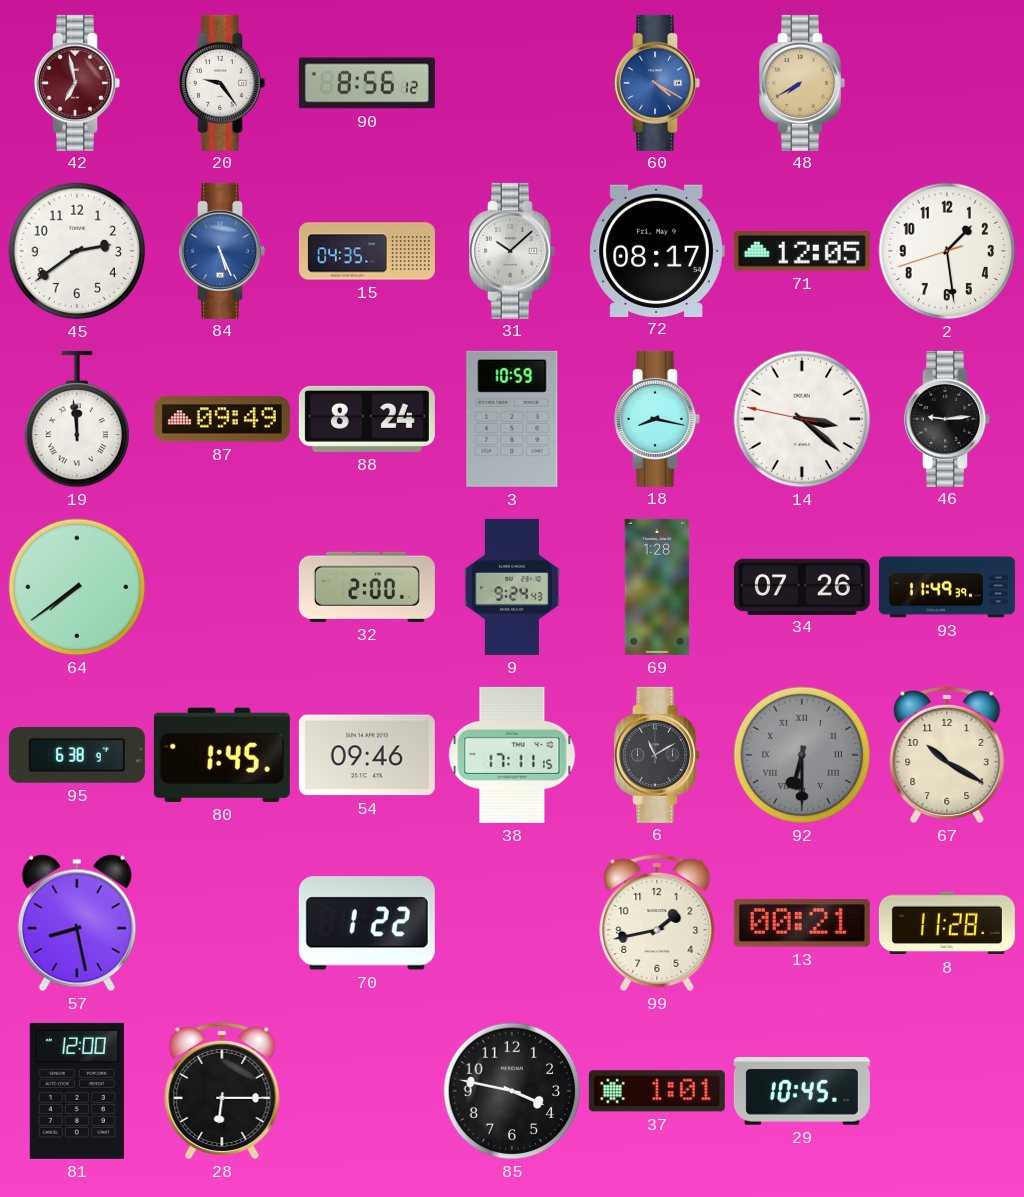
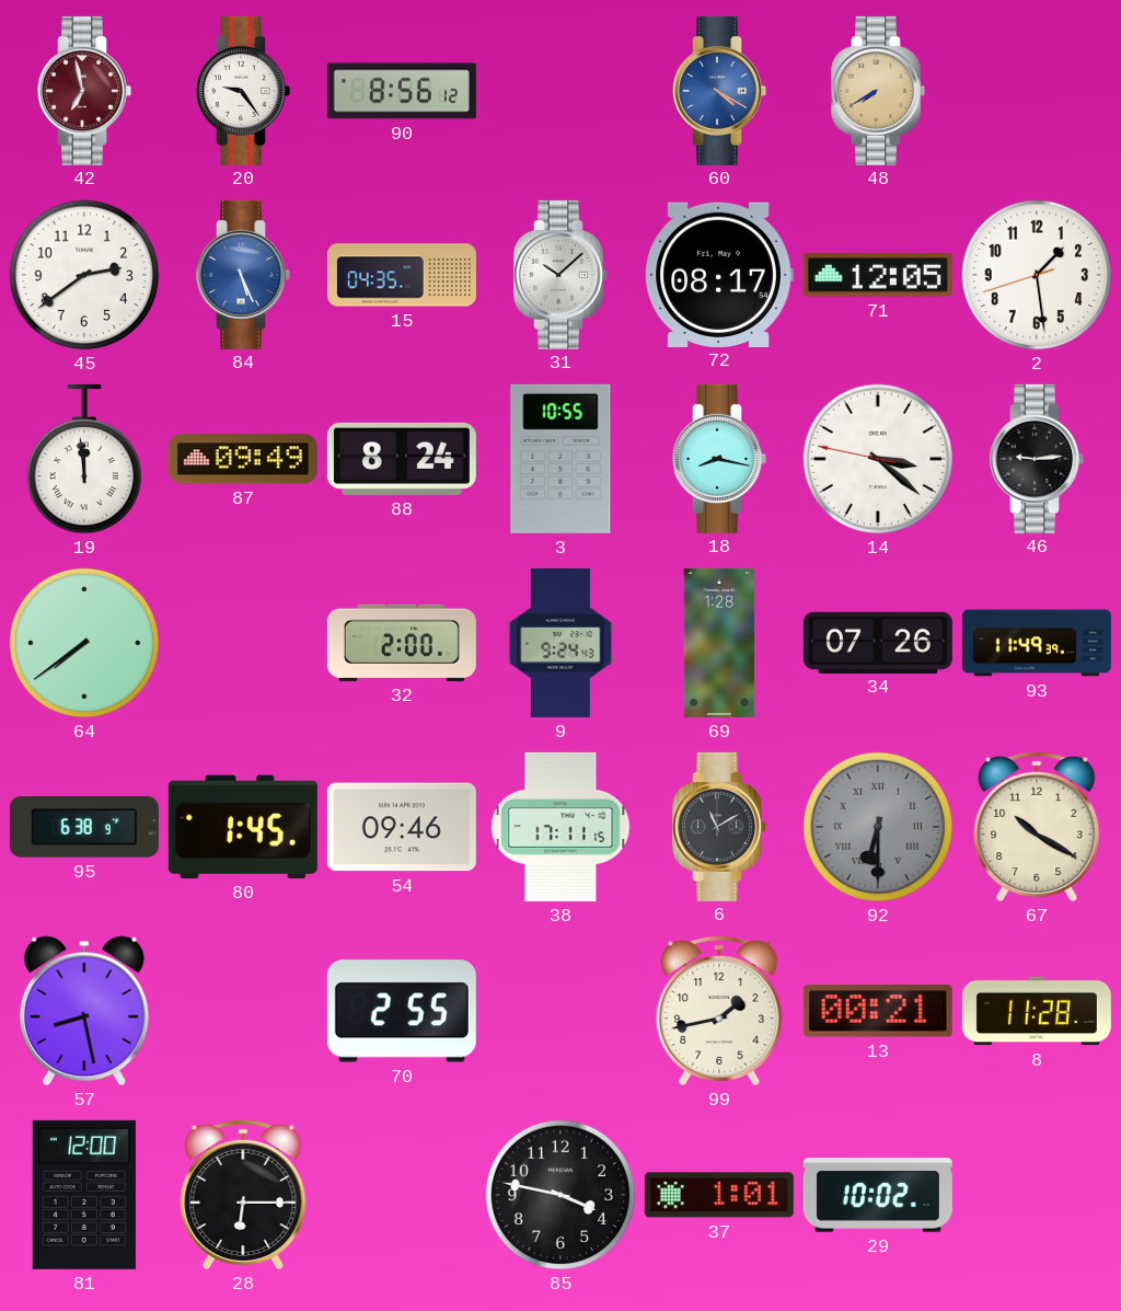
3: 10:59 -> 10:55 (560, 459)
70: 1:22 -> 2:55 (402, 1011)
29: 10:45 -> 10:02 (878, 1196)
